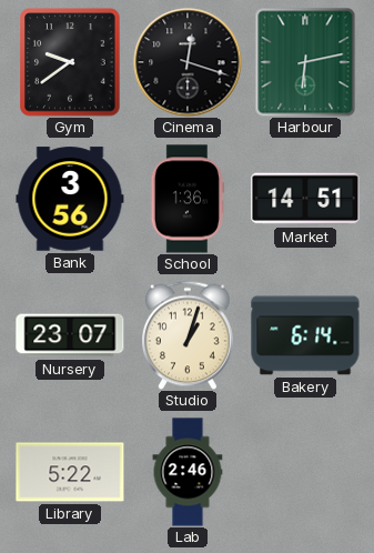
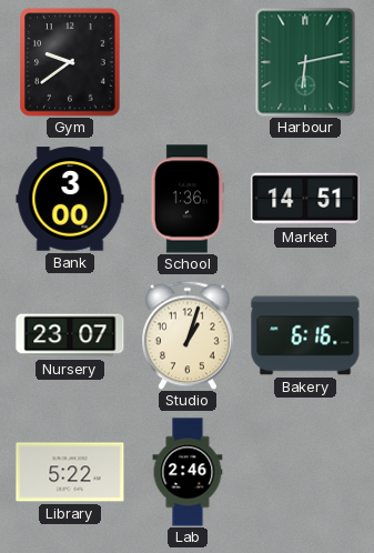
Cinema: 12:18 -> none (188, 62)
Bank: 3:56 -> 3:00 (70, 199)
Bakery: 6:14 -> 6:16 (305, 335)
